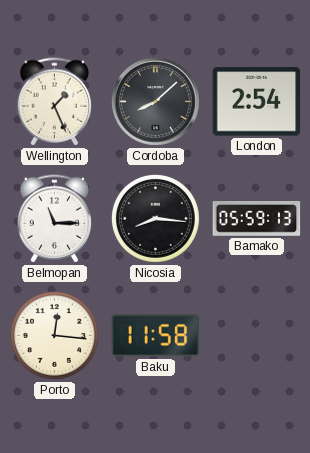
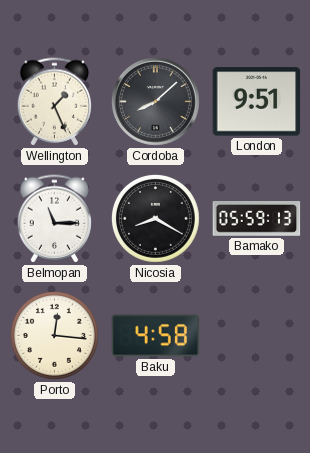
London: 2:54 -> 9:51 (257, 102)
Nicosia: 8:16 -> 8:20 (155, 218)
Baku: 11:58 -> 4:58 (156, 336)
